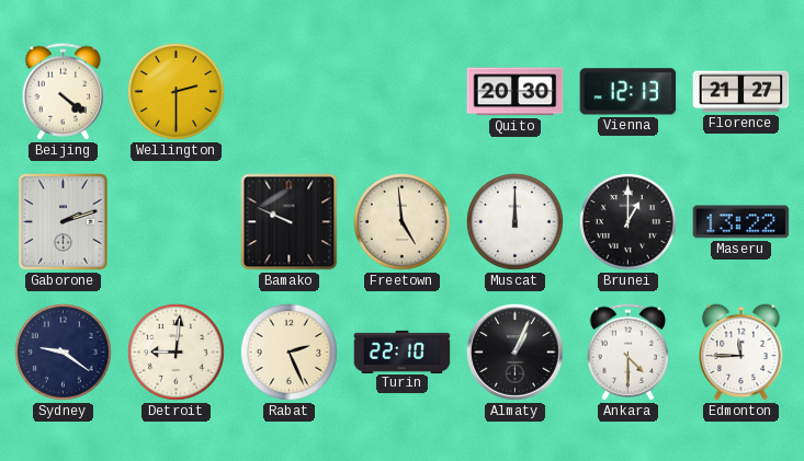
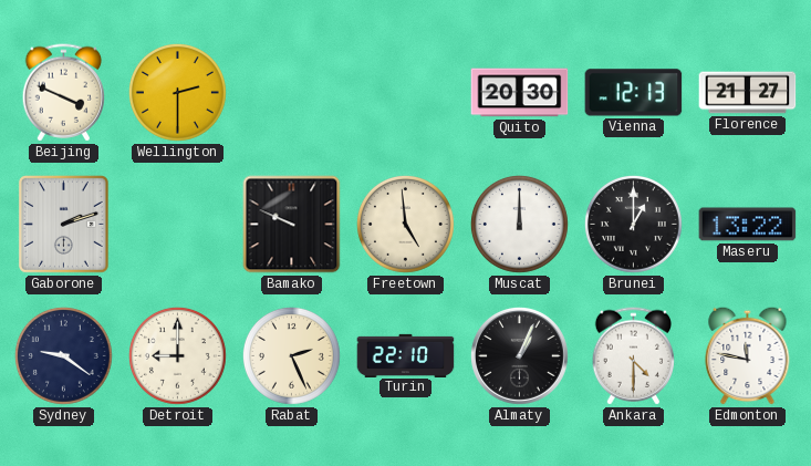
Beijing: 4:21 -> 3:49 (64, 93)
Detroit: 9:01 -> 9:00 (177, 355)
Edmonton: 11:45 -> 11:47 (748, 355)
